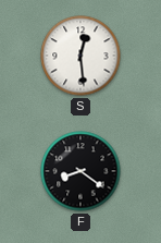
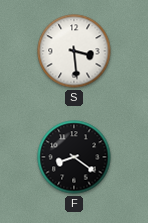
S: 12:29 -> 3:29 (74, 51)
